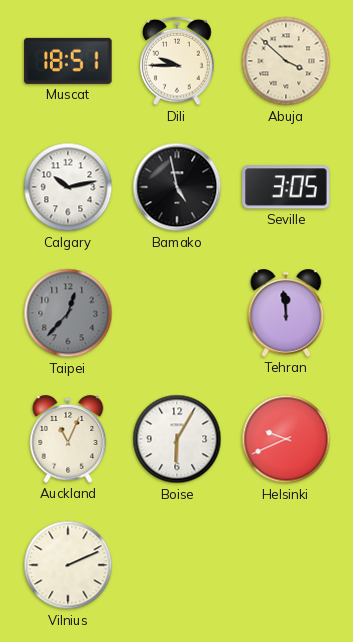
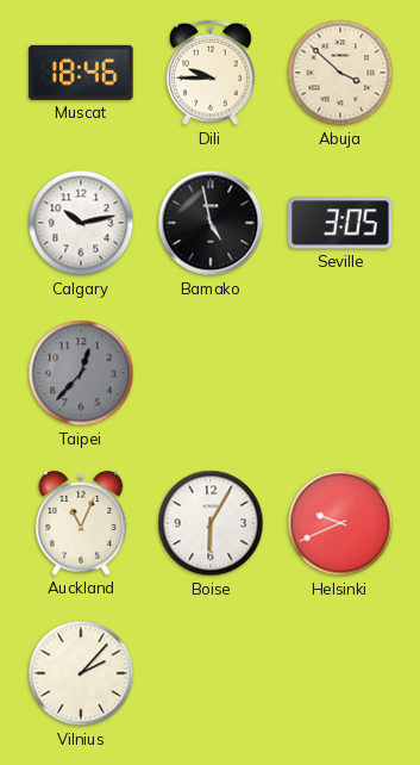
Muscat: 18:51 -> 18:46 (81, 73)
Tehran: 11:59 -> none (286, 313)
Vilnius: 2:11 -> 2:07 (81, 673)
